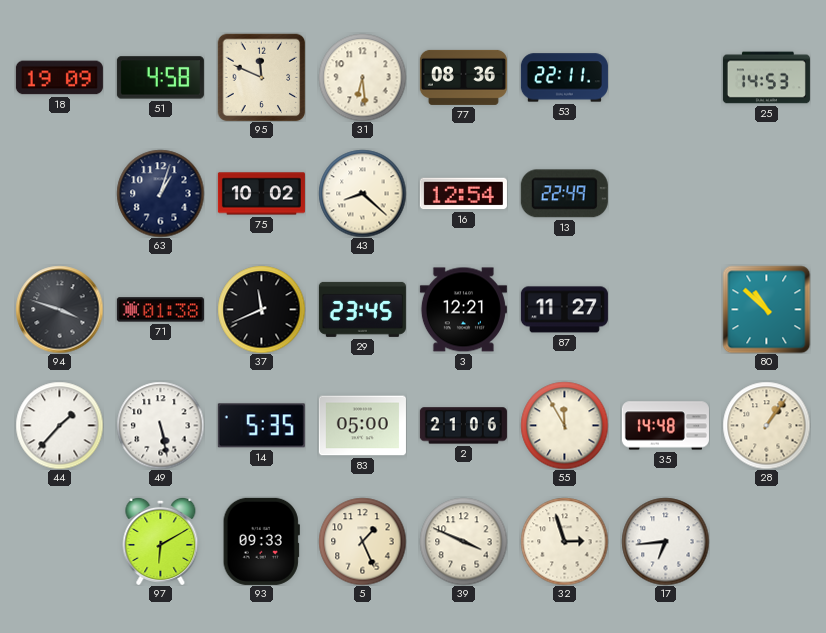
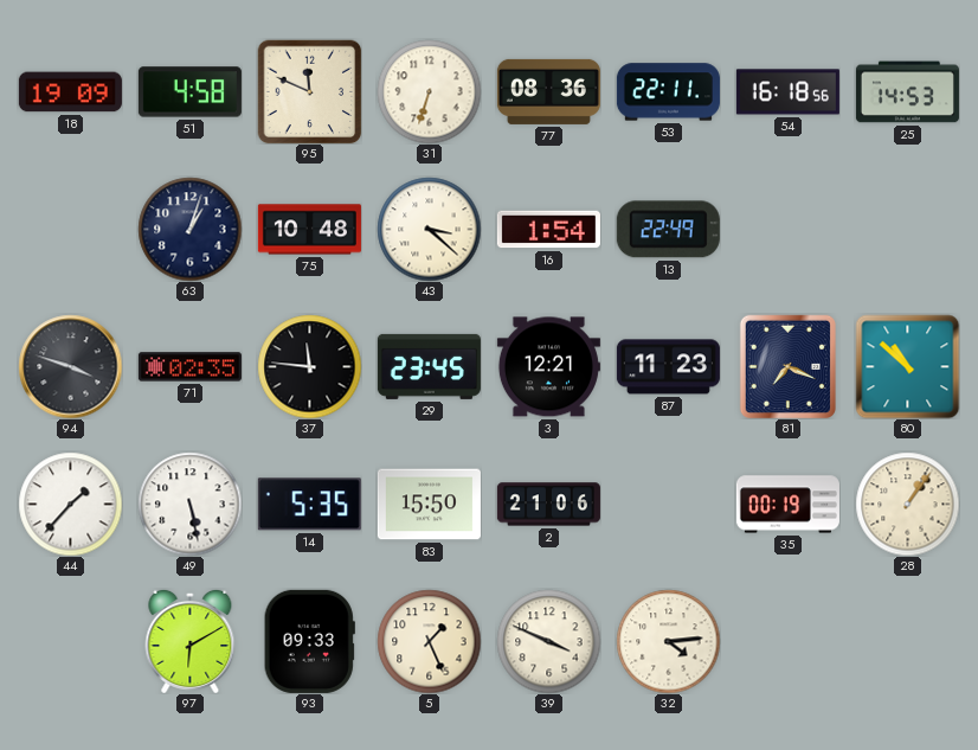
31: 6:29 -> 6:33 (429, 91)
54: none -> 16:18 (787, 92)
75: 10:02 -> 10:48 (309, 230)
43: 8:22 -> 3:22 (429, 229)
16: 12:54 -> 1:54 (548, 230)
71: 01:38 -> 02:35 (189, 367)
37: 11:41 -> 11:46 (309, 366)
87: 11:27 -> 11:23 (668, 367)
81: none -> 7:19 (787, 366)
83: 05:00 -> 15:50 (429, 505)
55: 11:55 -> none (564, 425)
35: 14:48 -> 00:19 (787, 505)
32: 2:57 -> 4:14 (668, 641)
17: 6:44 -> none (665, 541)
